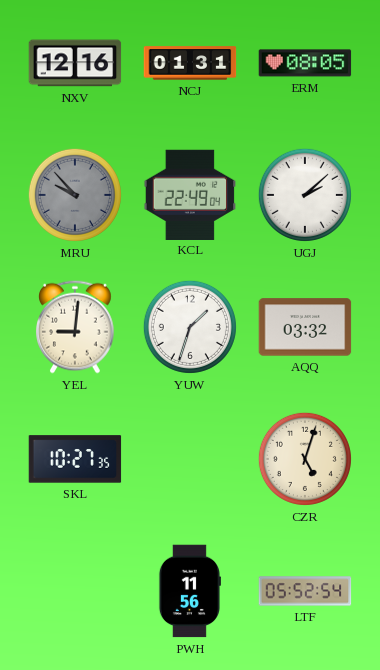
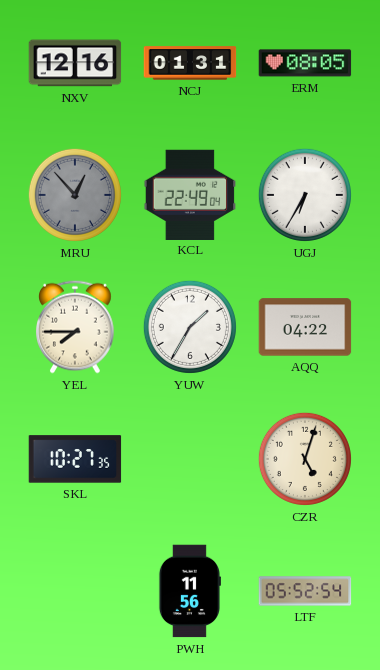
MRU: 9:53 -> 12:53 (75, 195)
UGJ: 2:08 -> 6:35 (305, 195)
YEL: 9:01 -> 7:45 (76, 327)
YUW: 1:33 -> 1:35 (190, 327)
AQQ: 03:32 -> 04:22 (305, 327)
